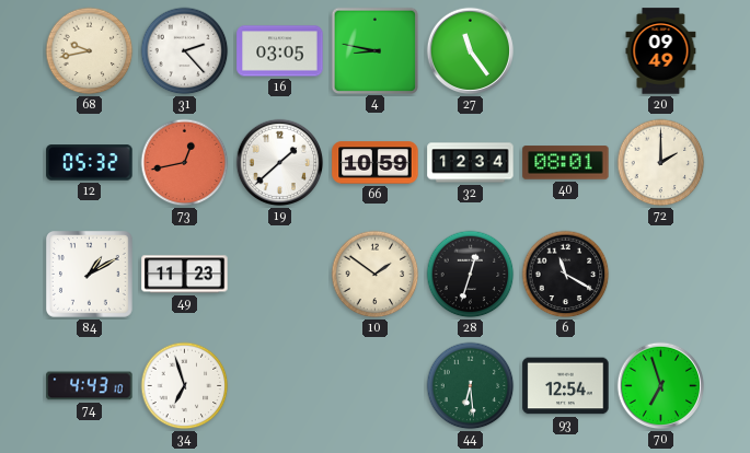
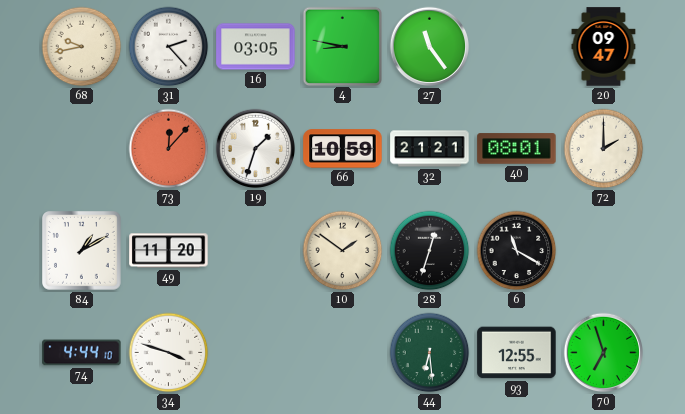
20: 09:49 -> 09:47 (604, 47)
12: 05:32 -> none (90, 163)
73: 12:43 -> 12:07 (169, 149)
19: 1:38 -> 1:33 (256, 149)
32: 12:34 -> 21:21 (430, 149)
49: 11:23 -> 11:20 (169, 251)
74: 4:43 -> 4:44 (82, 353)
34: 6:57 -> 3:48 (169, 353)
93: 12:54 -> 12:55 (517, 353)
